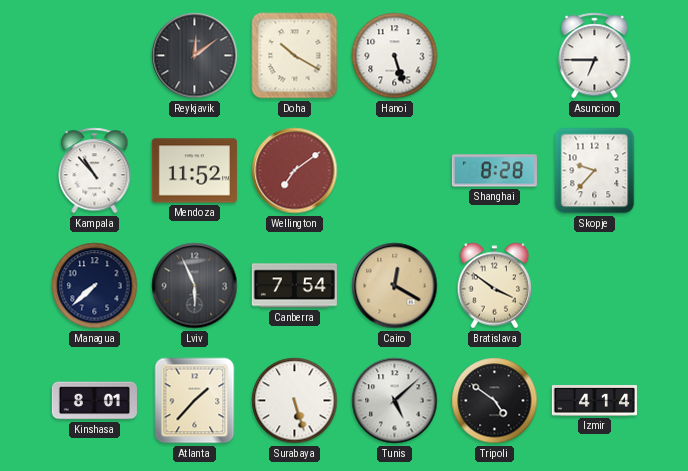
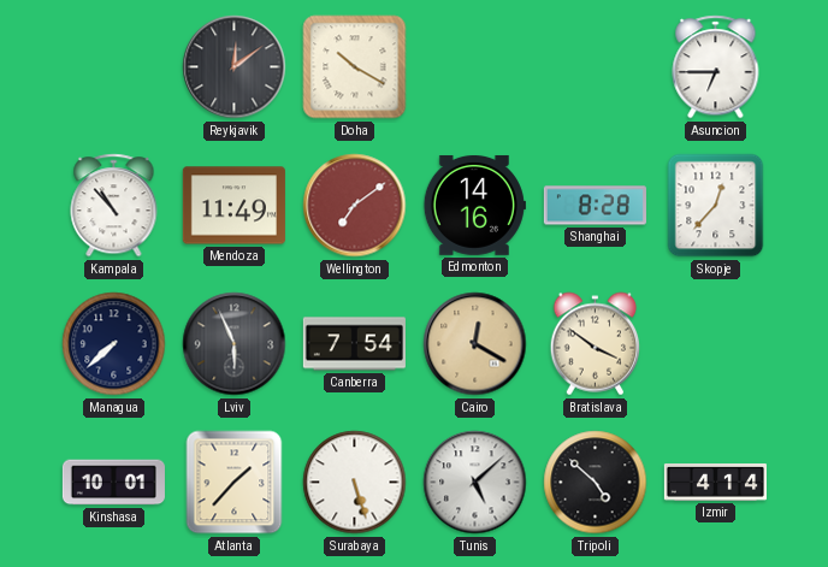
Hanoi: 5:27 -> none (395, 56)
Mendoza: 11:52 -> 11:49 (233, 206)
Edmonton: none -> 14:16 (474, 205)
Skopje: 9:37 -> 12:37 (716, 206)
Kinshasa: 8:01 -> 10:01 (113, 483)
Tripoli: 4:51 -> 4:52 (596, 483)
